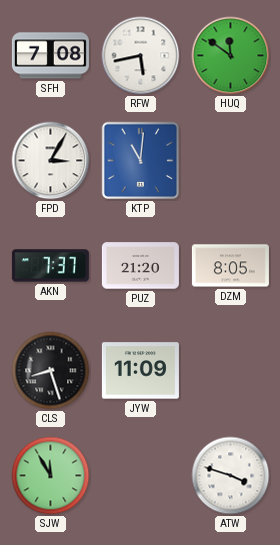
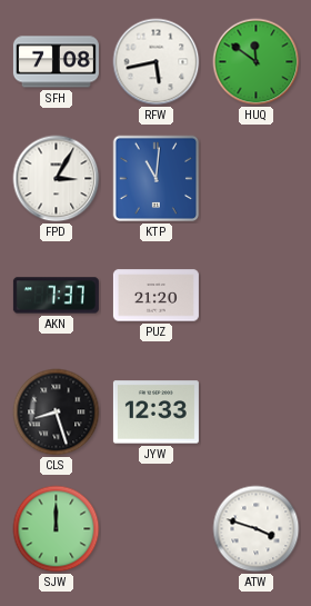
DZM: 8:05 -> none (230, 266)
JYW: 11:09 -> 12:33 (155, 413)
SJW: 11:55 -> 12:00 (57, 529)
